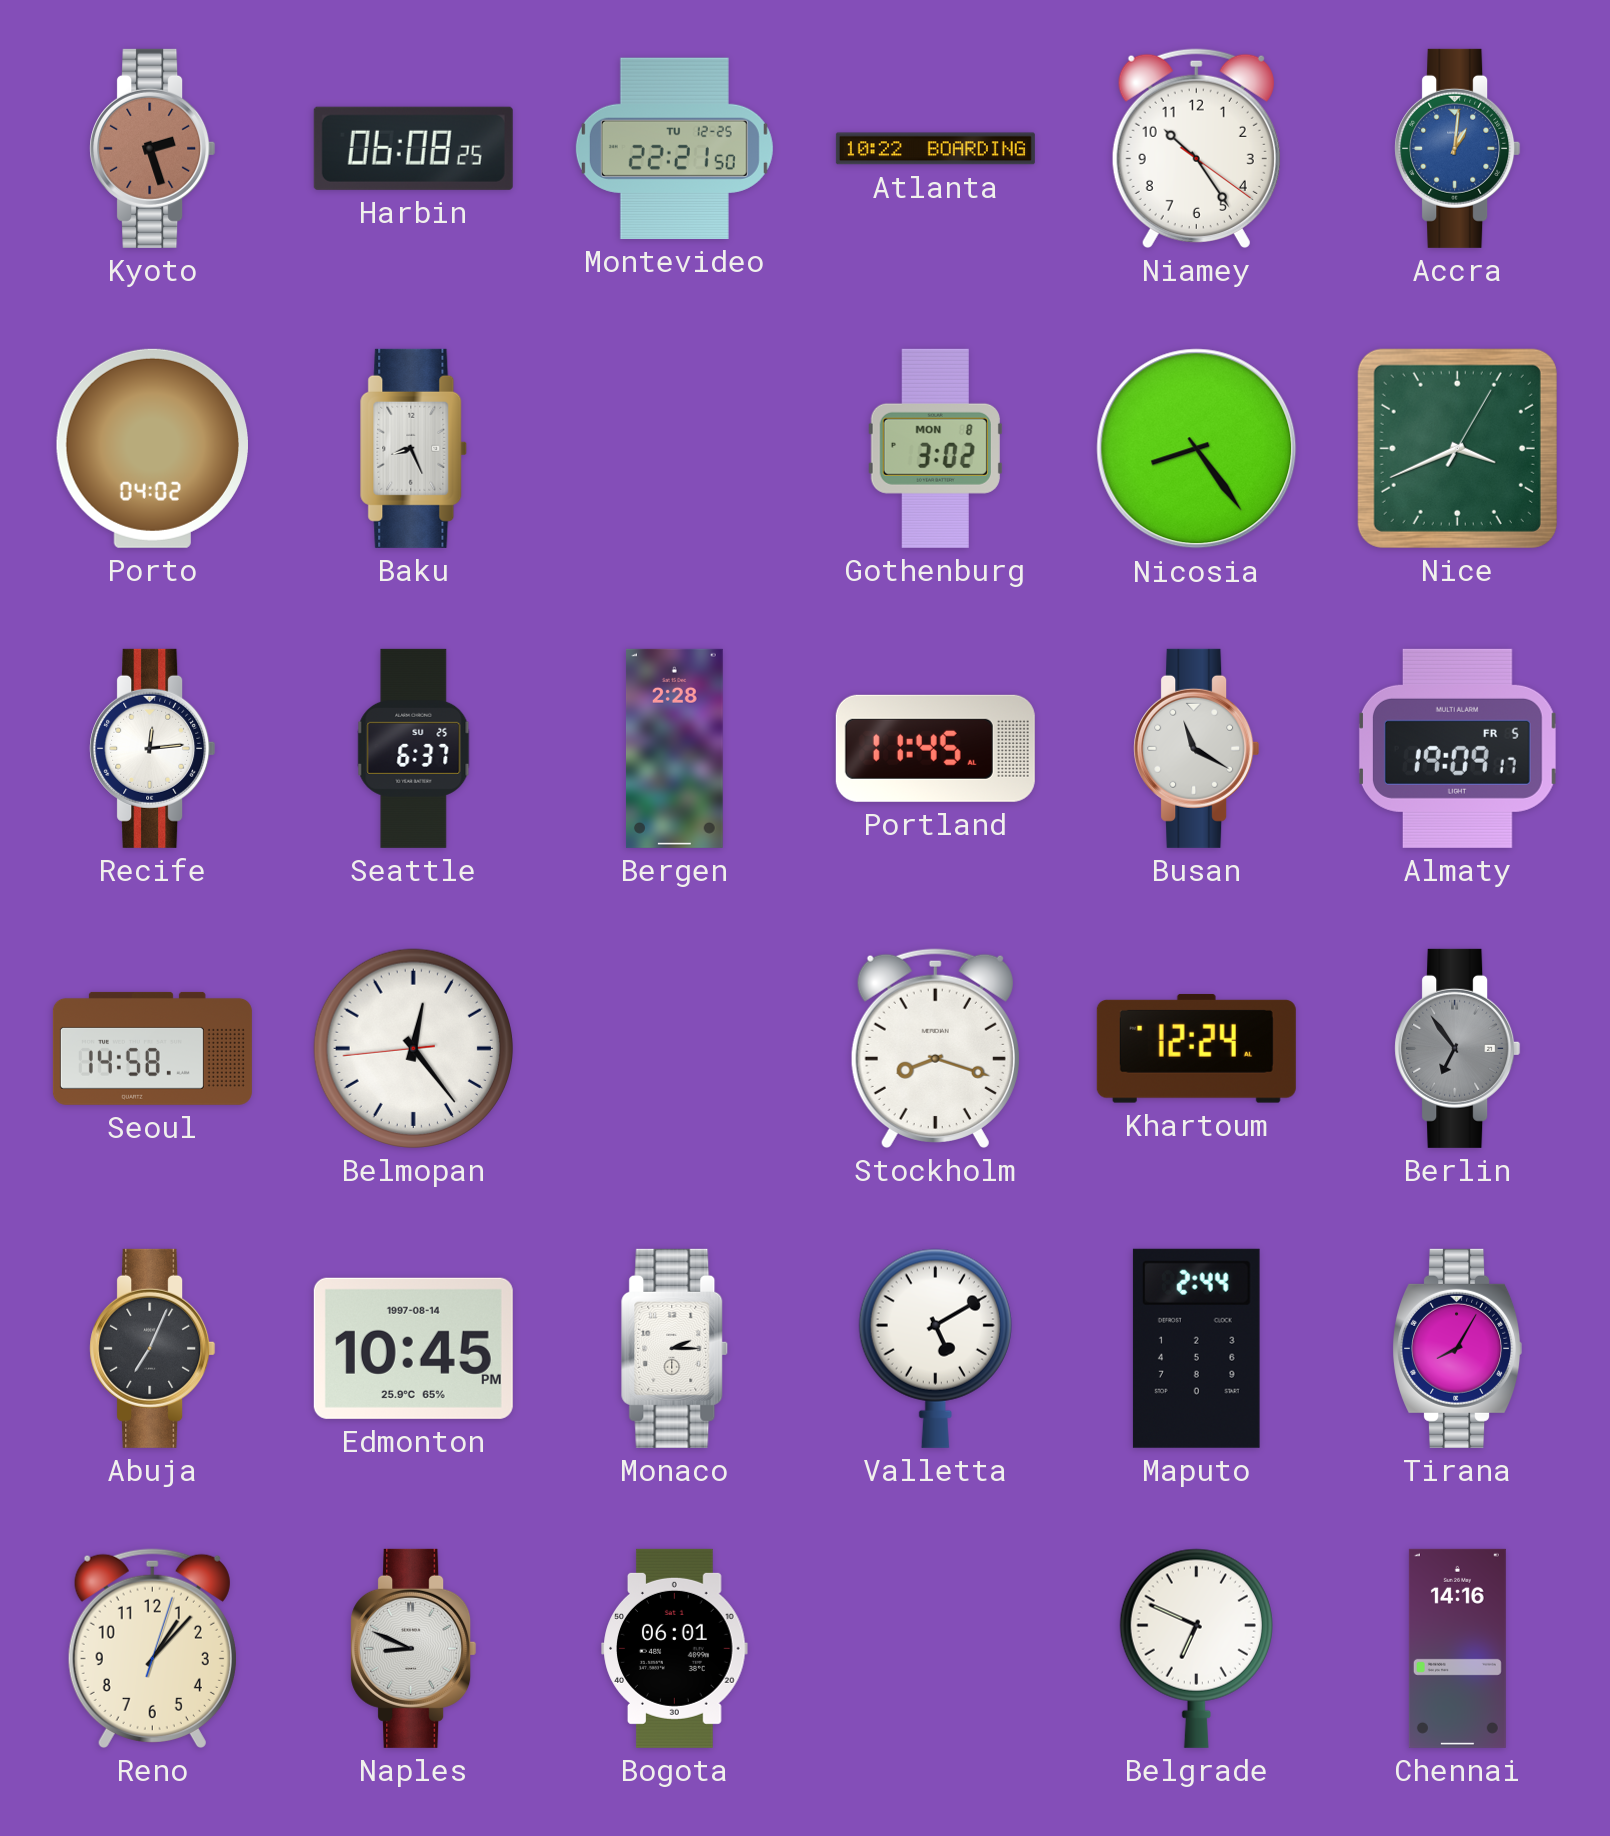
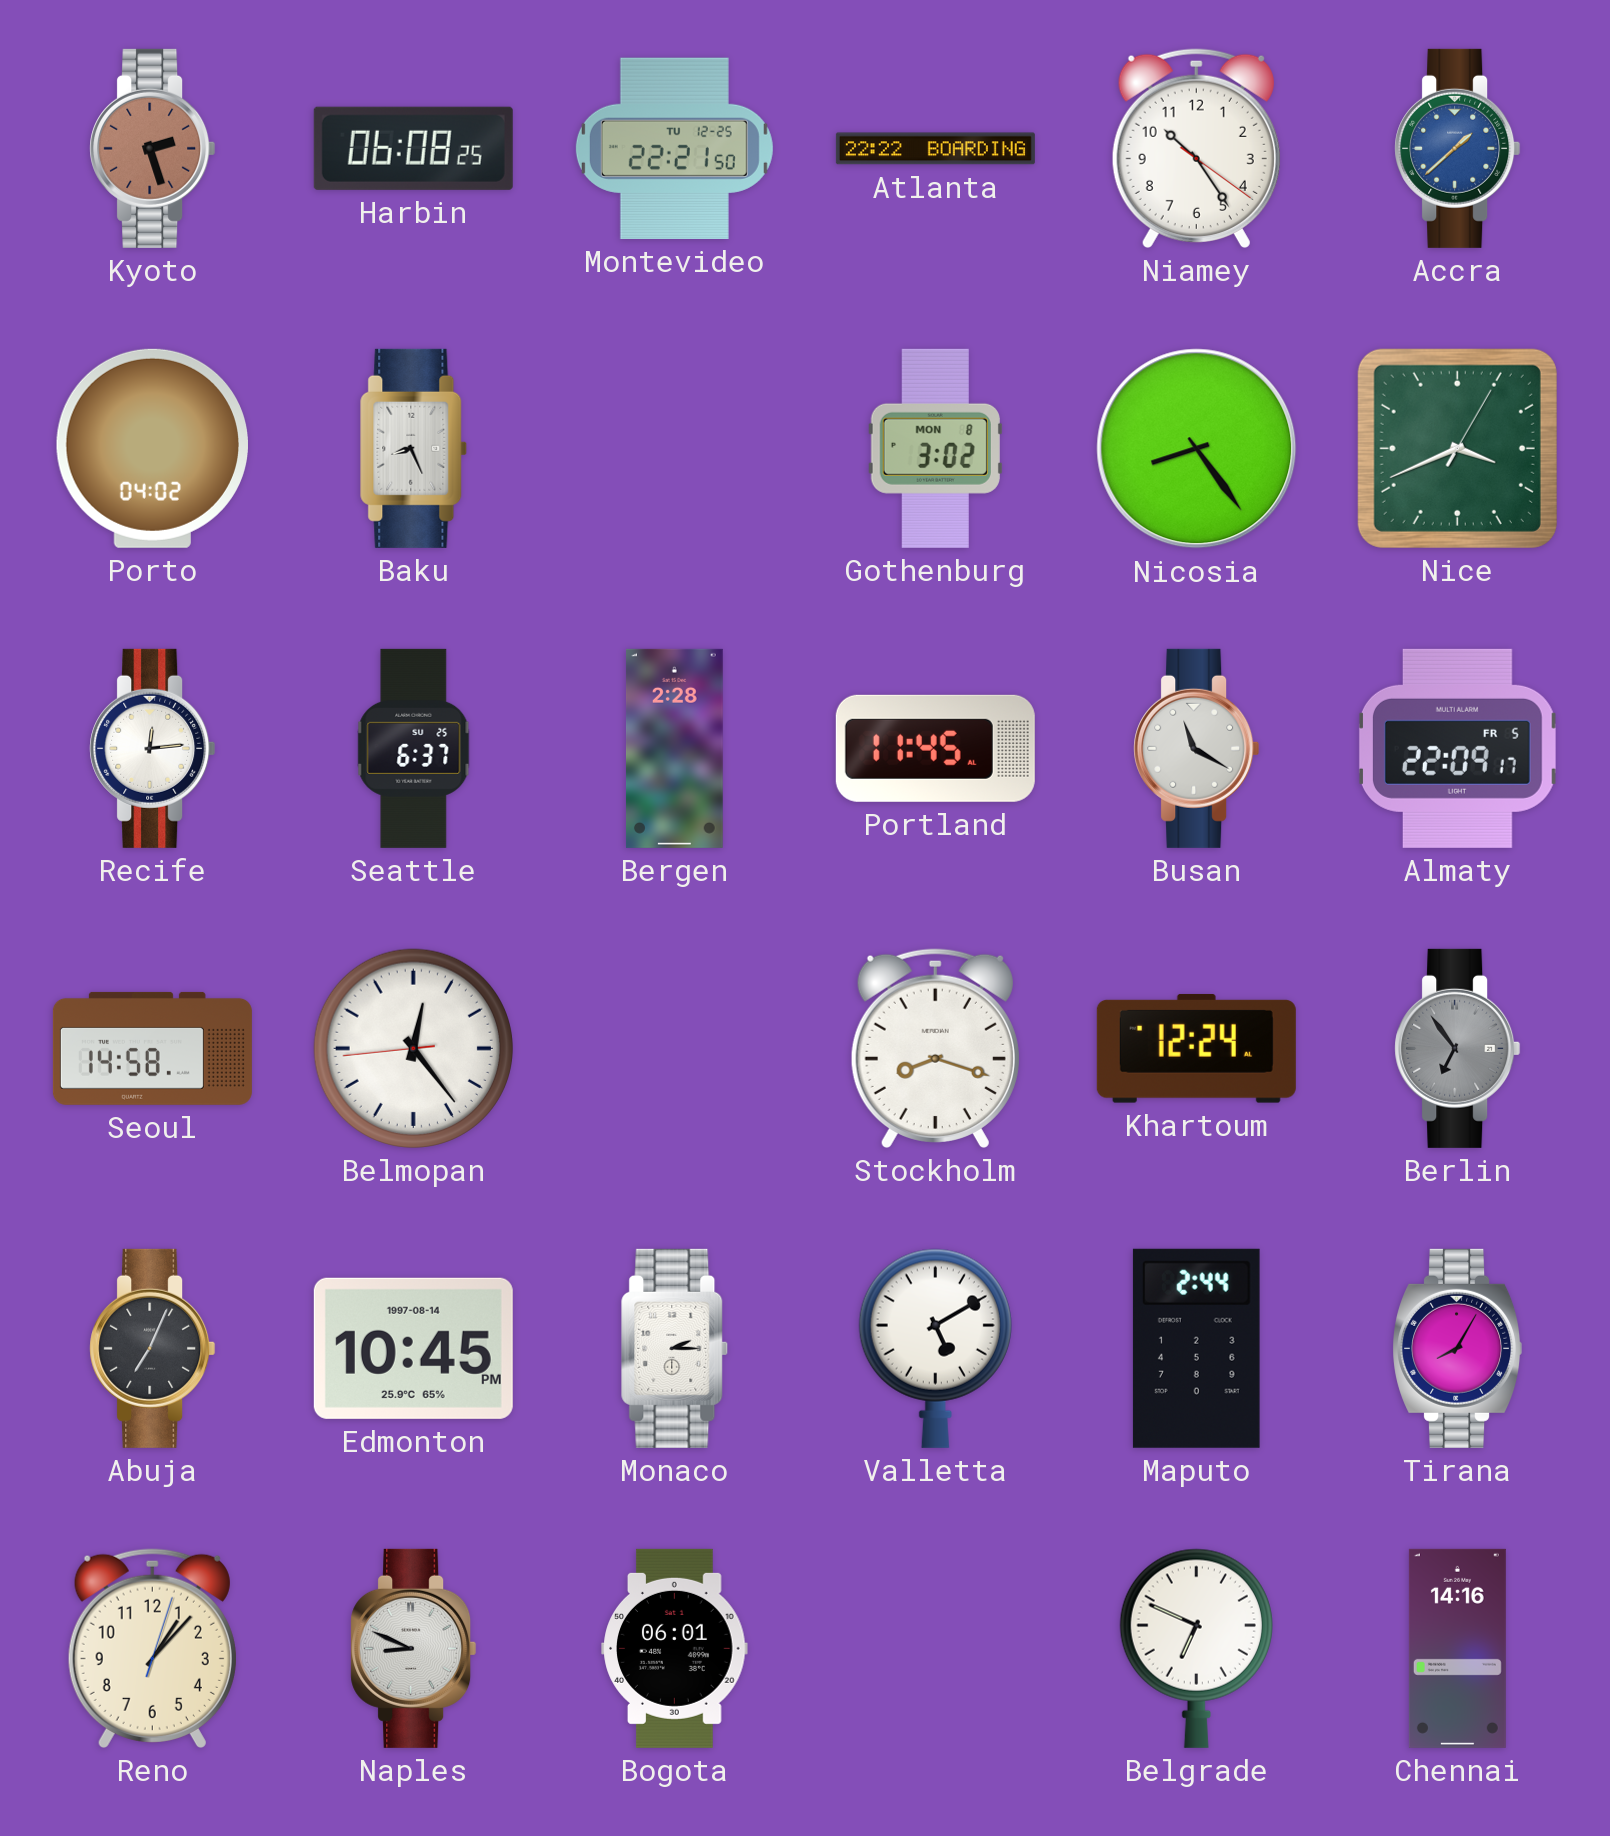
Atlanta: 10:22 -> 22:22 (935, 149)
Accra: 1:01 -> 1:38 (1458, 148)
Almaty: 19:09 -> 22:09 (1457, 748)
